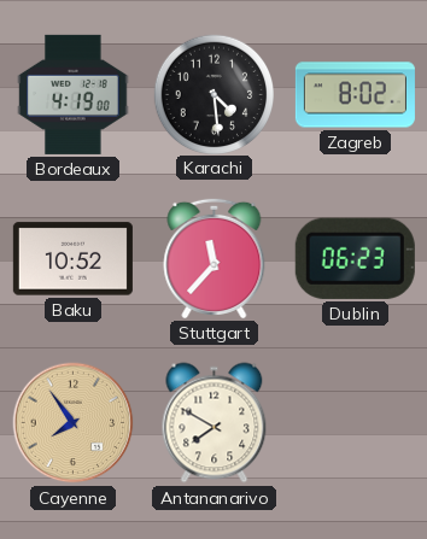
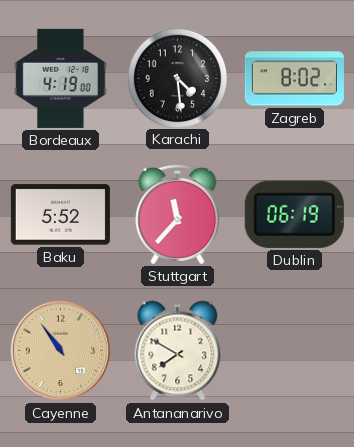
Baku: 10:52 -> 5:52 (60, 215)
Dublin: 06:23 -> 06:19 (294, 214)
Cayenne: 7:54 -> 10:54 (61, 351)
